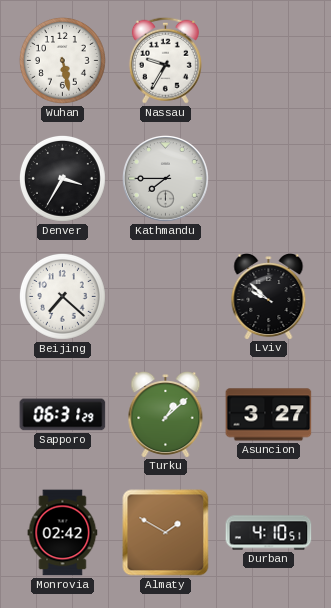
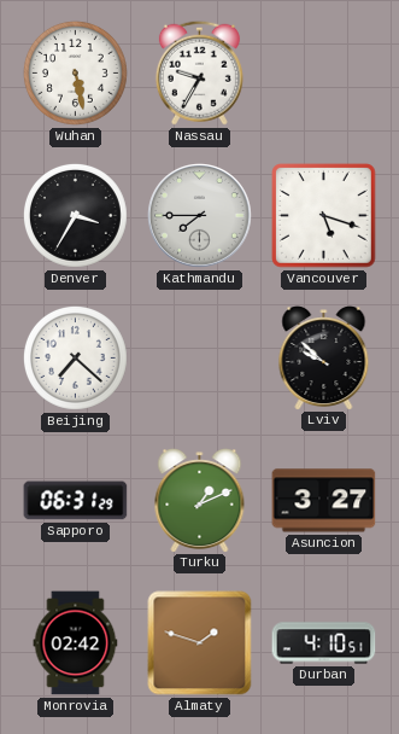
Vancouver: none -> 5:18 (324, 216)
Turku: 1:08 -> 1:11 (200, 501)
Almaty: 1:50 -> 1:48 (200, 643)
